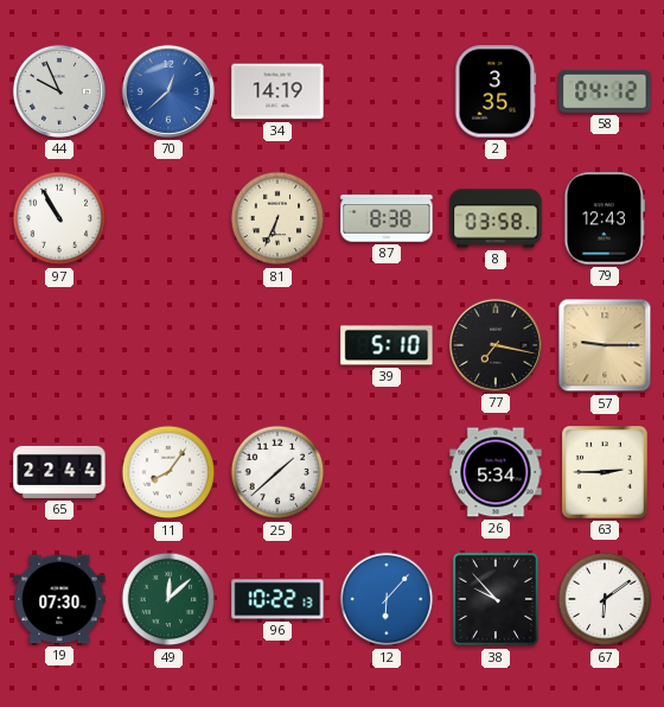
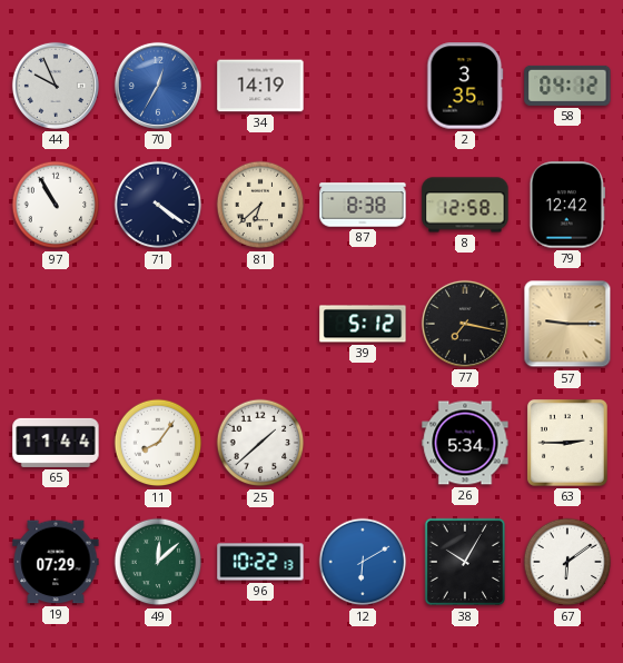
70: 12:38 -> 12:35 (158, 86)
71: none -> 4:21 (158, 205)
81: 6:34 -> 6:38 (260, 205)
8: 03:58 -> 12:58 (465, 205)
79: 12:43 -> 12:42 (567, 205)
39: 5:10 -> 5:12 (363, 324)
65: 22:44 -> 11:44 (56, 443)
19: 07:30 -> 07:29 (56, 562)
12: 6:07 -> 6:10 (363, 562)
38: 9:53 -> 10:05 (464, 562)
